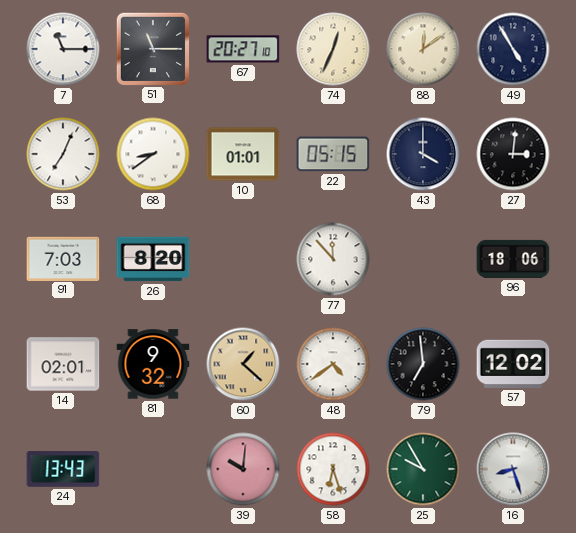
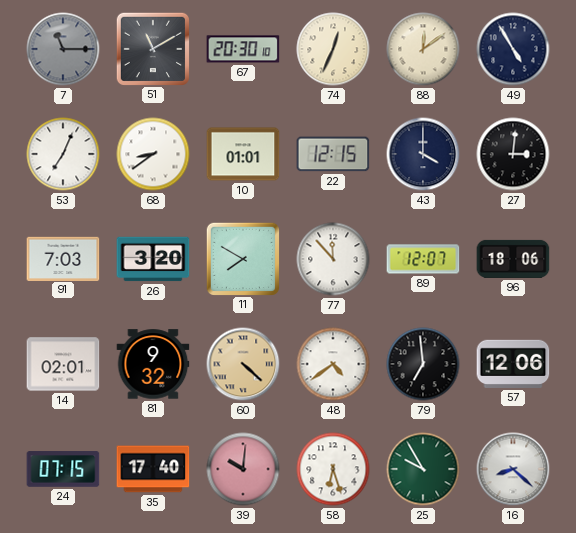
7 dial: white -> grey (63, 49)
51: 11:15 -> 11:10 (152, 48)
67: 20:27 -> 20:30 (243, 49)
22: 05:15 -> 12:15 (333, 154)
26: 8:20 -> 3:20 (153, 259)
11: none -> 7:50 (242, 258)
89: none -> 12:07 (423, 259)
60: 1:22 -> 4:22 (243, 364)
57: 12:02 -> 12:06 (513, 364)
24: 13:43 -> 07:15 (63, 469)
35: none -> 17:40 (153, 469)
16: 8:27 -> 8:22 (513, 469)
